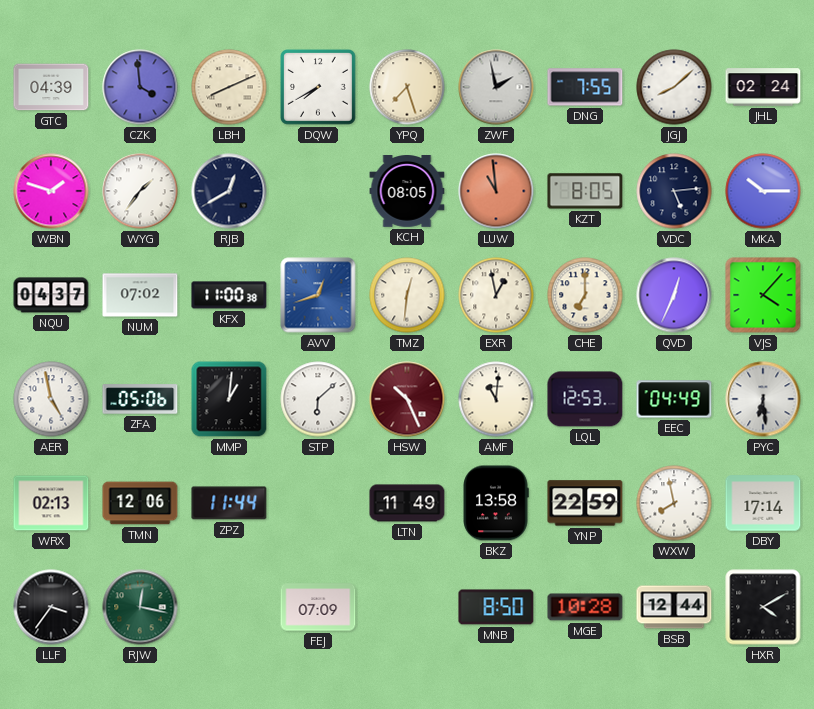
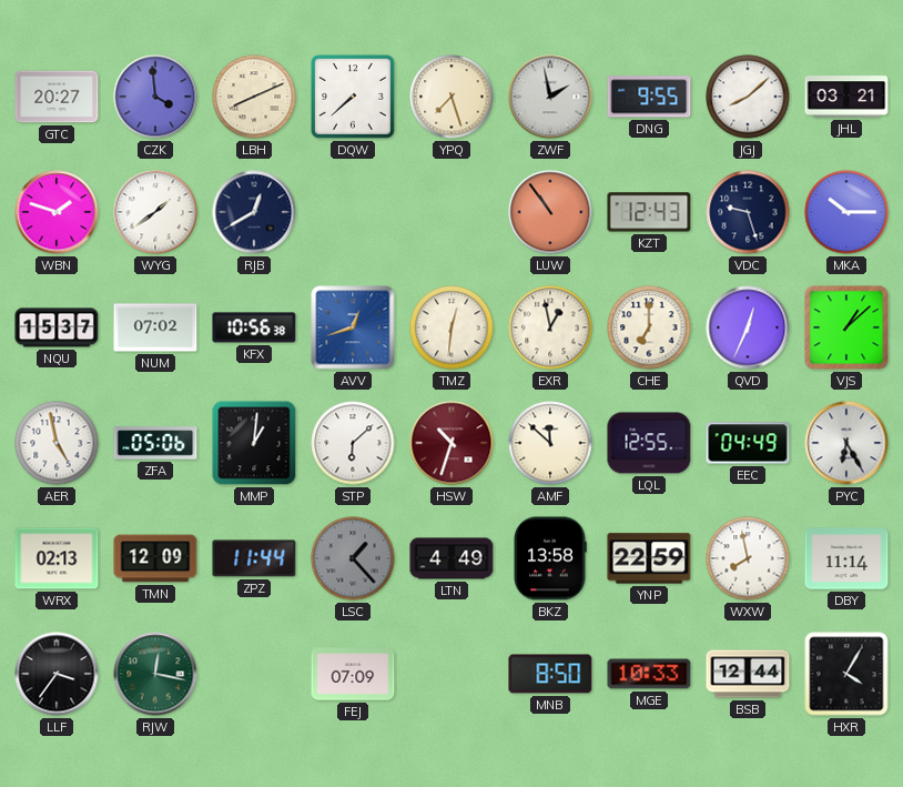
GTC: 04:39 -> 20:27 (57, 97)
DQW: 7:40 -> 7:38 (354, 97)
DNG: 7:55 -> 9:55 (649, 97)
JHL: 02:24 -> 03:21 (846, 97)
WYG: 1:36 -> 1:39 (155, 212)
KCH: 08:05 -> none (407, 192)
LUW: 10:59 -> 10:54 (550, 212)
KZT: 8:05 -> 12:43 (649, 212)
VDC: 5:14 -> 9:27 (748, 212)
NQU: 04:37 -> 15:37 (57, 327)
KFX: 11:00 -> 10:56 (254, 327)
VJS: 4:07 -> 1:08 (846, 327)
HSW: 10:26 -> 10:33 (451, 443)
AMF: 11:01 -> 11:52 (550, 443)
LQL: 12:53 -> 12:55 (649, 443)
PYC: 6:29 -> 6:25 (846, 443)
TMN: 12:06 -> 12:09 (155, 558)
LSC: none -> 1:23 (353, 558)
LTN: 11:49 -> 4:49 (451, 558)
DBY: 17:14 -> 11:14 (846, 558)
MGE: 10:28 -> 10:33 (649, 674)
HXR: 4:10 -> 4:05 (846, 674)
